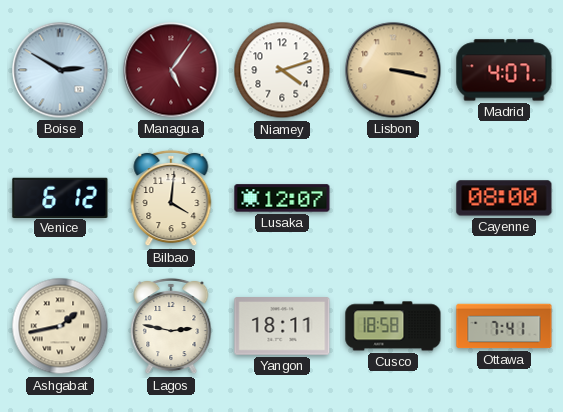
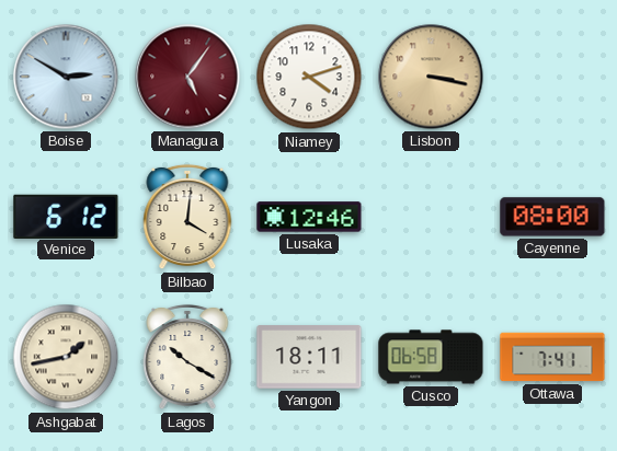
Madrid: 4:07 -> none (504, 70)
Lusaka: 12:07 -> 12:46 (309, 217)
Lagos: 2:47 -> 10:20 (187, 357)
Cusco: 18:58 -> 06:58 (431, 357)
